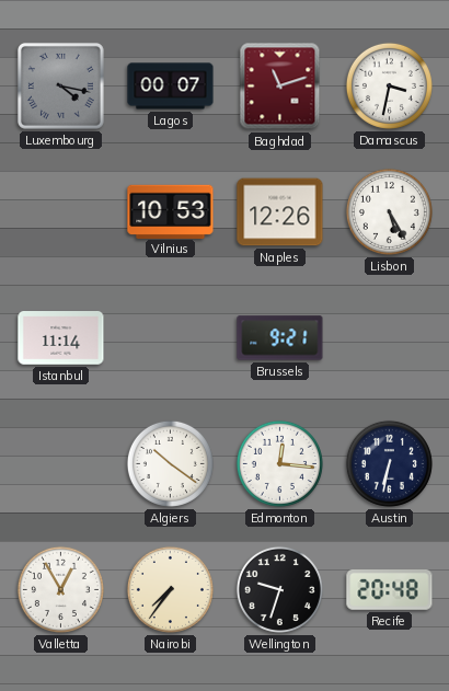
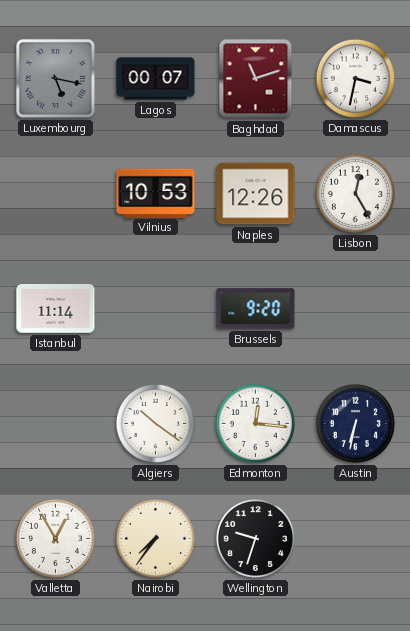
Luxembourg: 4:17 -> 5:17 (55, 78)
Lisbon: 5:25 -> 12:25 (355, 193)
Brussels: 9:21 -> 9:20 (256, 309)
Recife: 20:48 -> none (390, 590)
